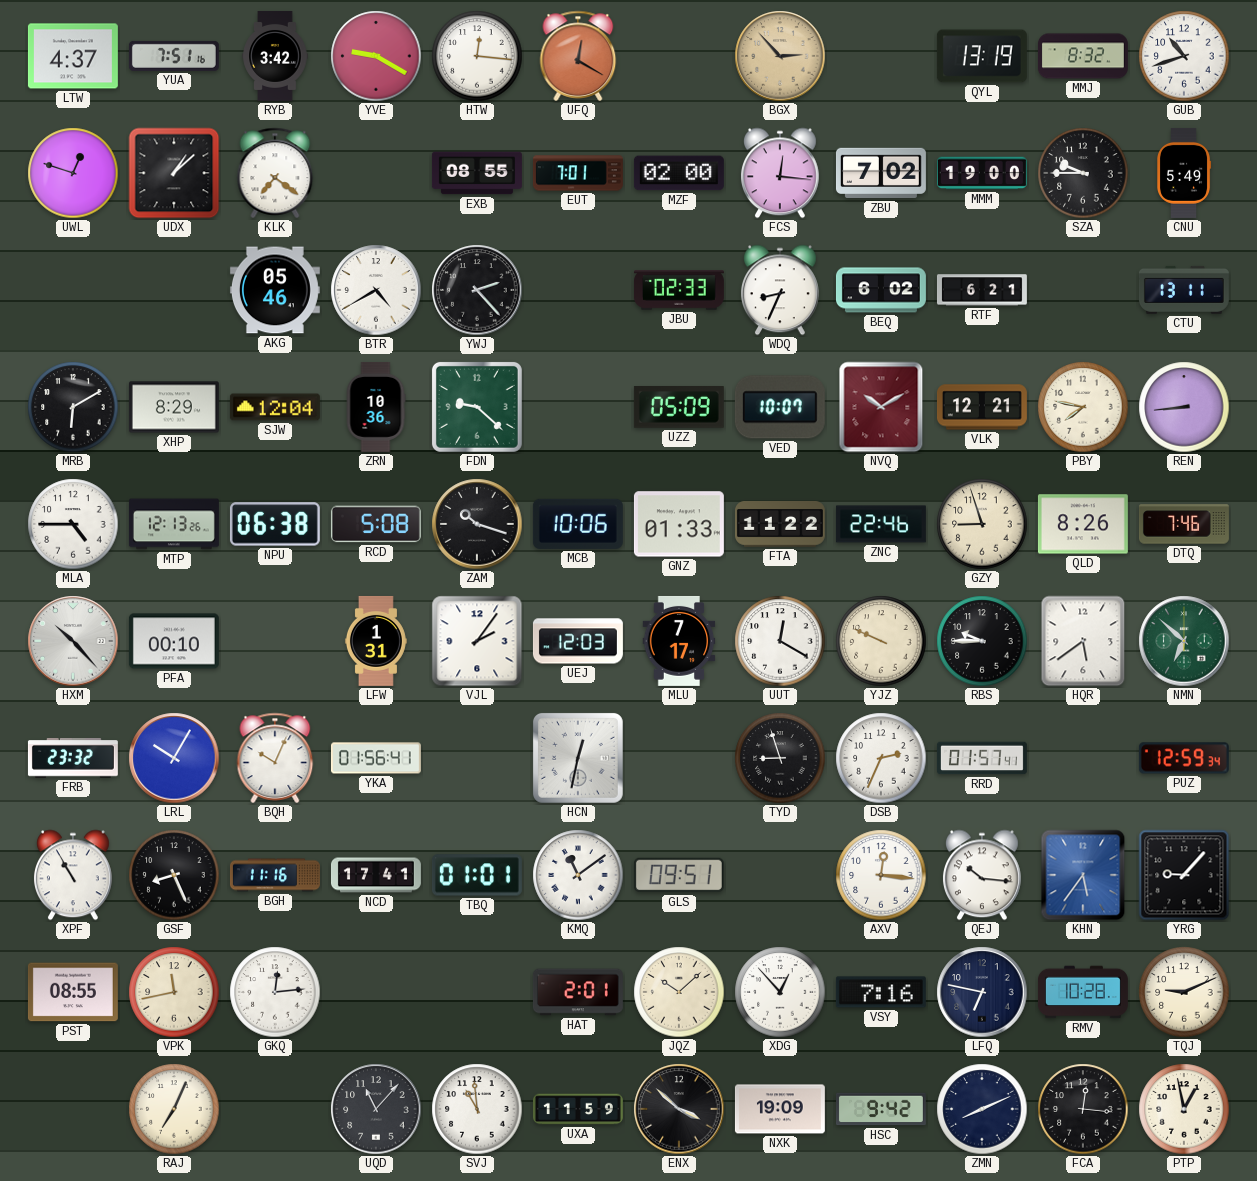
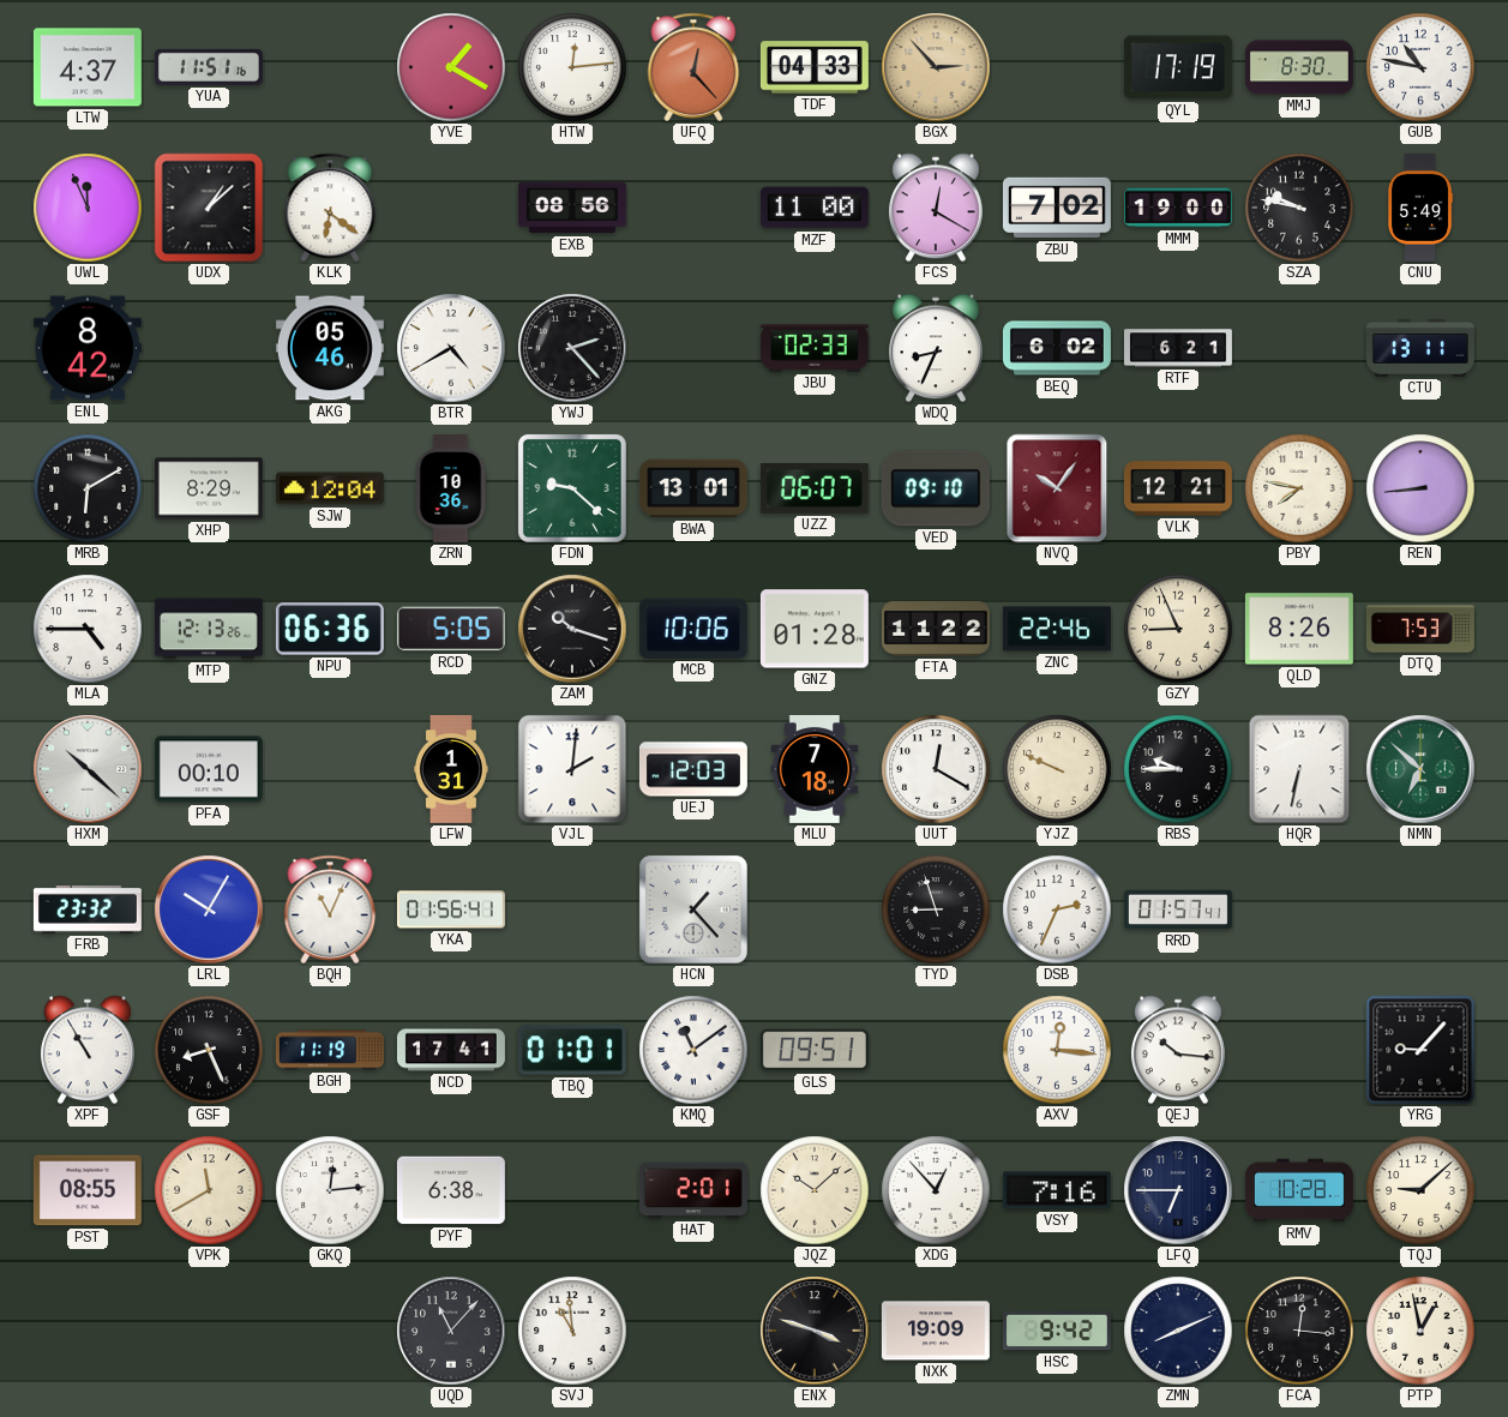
YUA: 7:51 -> 11:51 (209, 67)
RYB: 3:42 -> none (275, 56)
YVE: 9:20 -> 1:20 (451, 67)
HTW: 12:16 -> 12:14 (572, 67)
UFQ: 12:20 -> 12:23 (693, 67)
TDF: none -> 04:33 (815, 67)
QYL: 13:19 -> 17:19 (1178, 67)
MMJ: 8:32 -> 8:30 (1299, 67)
GUB: 10:42 -> 10:47 (1420, 67)
UWL: 12:48 -> 11:56 (88, 208)
KLK: 7:21 -> 6:21 (330, 208)
EXB: 08:55 -> 08:56 (572, 208)
EUT: 7:01 -> none (578, 173)
MZF: 02:00 -> 11:00 (815, 208)
FCS: 12:16 -> 12:20 (936, 208)
SZA: 9:45 -> 9:47 (1299, 208)
ENL: none -> 8:42 (88, 348)
BWA: none -> 13:01 (693, 488)
UZZ: 05:09 -> 06:07 (815, 490)
VED: 10:07 -> 09:10 (936, 488)
NVQ: 10:10 -> 10:06 (1057, 488)
NPU: 06:38 -> 06:36 (330, 629)
RCD: 5:08 -> 5:05 (451, 629)
GNZ: 01:33 -> 01:28 (815, 629)
GZY: 8:57 -> 8:56 (1178, 629)
DTQ: 7:46 -> 7:53 (1420, 629)
HXM: 10:23 -> 10:22 (88, 769)
VJL: 2:06 -> 2:01 (572, 769)
MLU: 7:17 -> 7:18 (815, 769)
HQR: 5:39 -> 6:32 (1299, 769)
BQH: 10:04 -> 11:04 (330, 909)
HCN: 12:32 -> 1:23 (693, 909)
PUZ: 12:59 -> none (1184, 758)
BGH: 11:16 -> 11:19 (330, 1050)
KHN: 5:36 -> none (1083, 875)
VPK: 11:43 -> 11:40 (209, 1190)
PYF: none -> 6:38 (451, 1190)
LFQ: 6:47 -> 6:45 (1178, 1190)
TQJ: 9:11 -> 9:08 (1420, 1190)
RAJ: 7:04 -> none (174, 1109)
UXA: 11:59 -> none (578, 1109)
ENX: 3:52 -> 3:48 (815, 1331)
